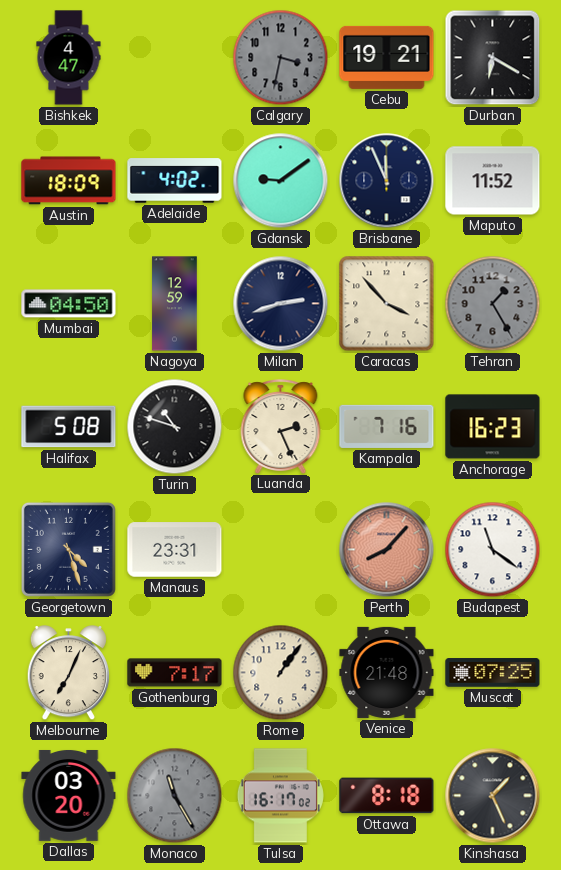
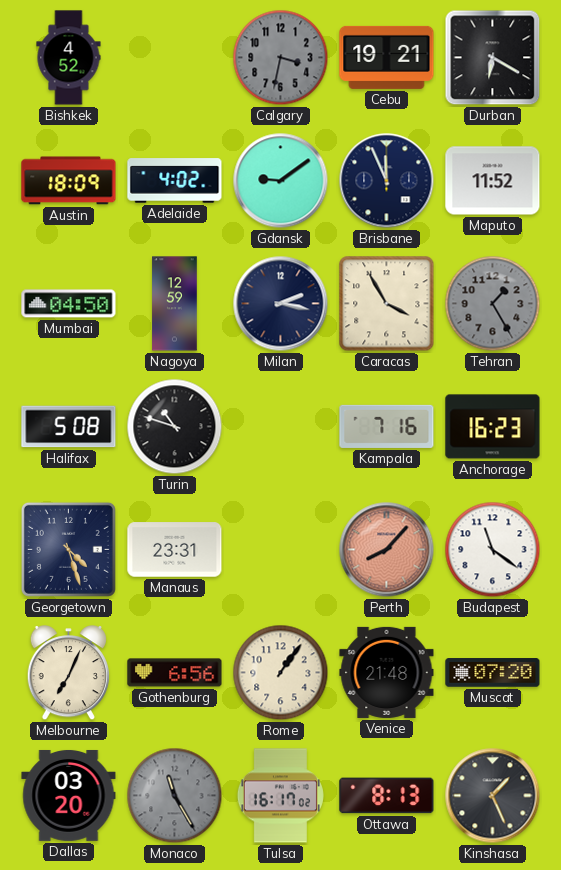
Bishkek: 4:47 -> 4:52 (69, 58)
Milan: 2:42 -> 2:17 (281, 304)
Caracas: 3:53 -> 3:55 (387, 304)
Luanda: 2:26 -> none (281, 426)
Gothenburg: 7:17 -> 6:56 (175, 673)
Muscat: 07:25 -> 07:20 (493, 673)
Ottawa: 8:18 -> 8:13 (387, 796)
